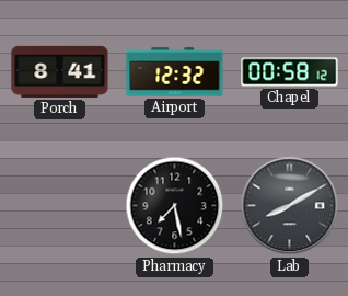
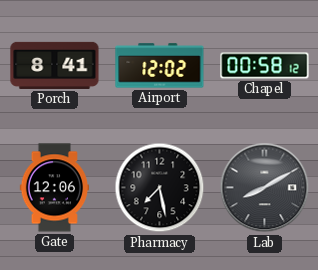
Airport: 12:32 -> 12:02 (160, 66)
Gate: none -> 12:06 (54, 188)
